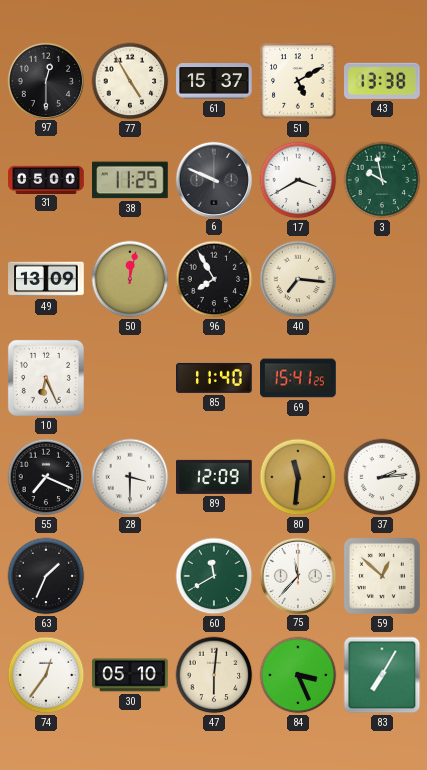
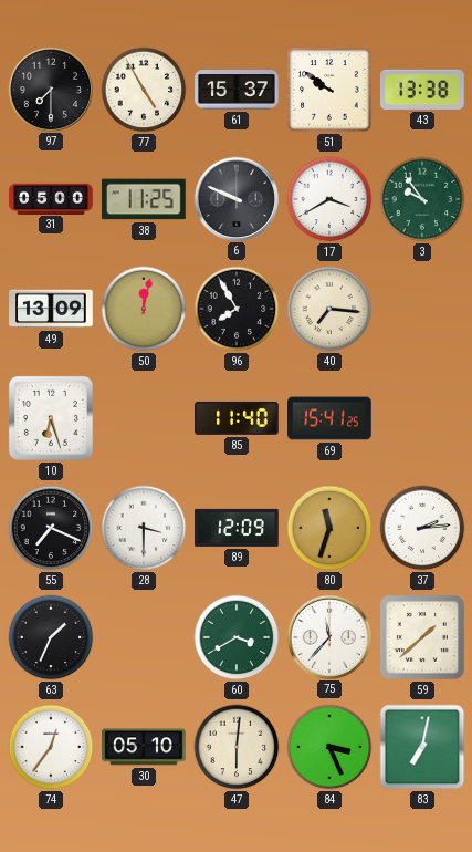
97: 12:30 -> 7:30 (50, 89)
51: 5:10 -> 9:51 (329, 90)
3: 9:58 -> 9:54 (422, 199)
10: 6:26 -> 6:27 (51, 418)
80: 11:31 -> 11:33 (329, 528)
60: 11:40 -> 3:40 (237, 637)
59: 12:52 -> 1:38 (422, 637)
83: 7:05 -> 7:02 (422, 747)
